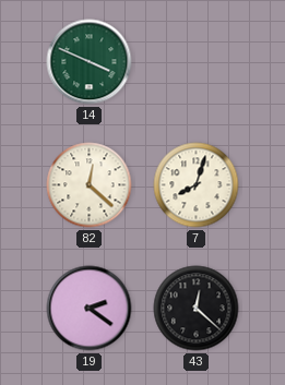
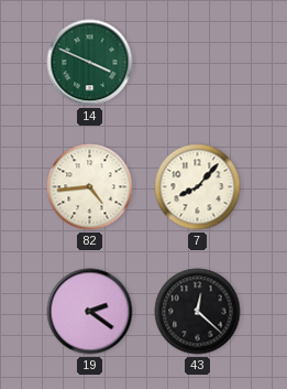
82: 12:22 -> 4:44 (90, 187)
7: 8:03 -> 8:07 (198, 187)
